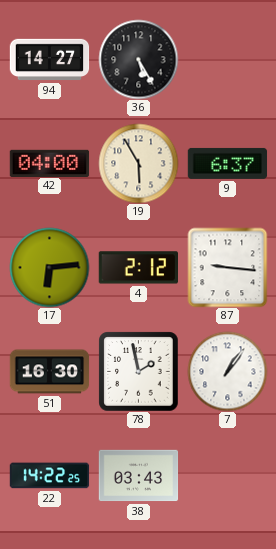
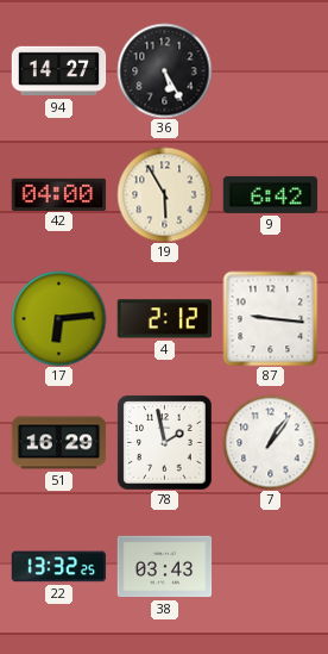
9: 6:37 -> 6:42 (270, 194)
51: 16:30 -> 16:29 (58, 443)
22: 14:22 -> 13:32 (58, 567)
